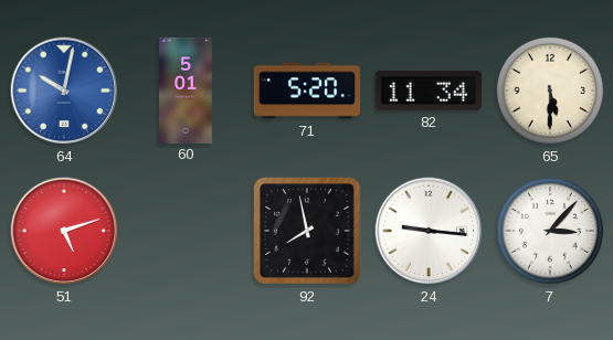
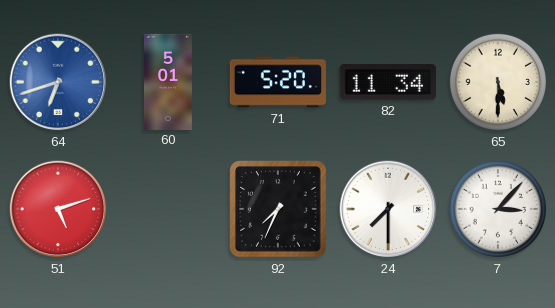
64: 10:02 -> 6:42 (58, 82)
92: 7:58 -> 7:34 (278, 209)
24: 9:16 -> 7:30 (388, 209)
